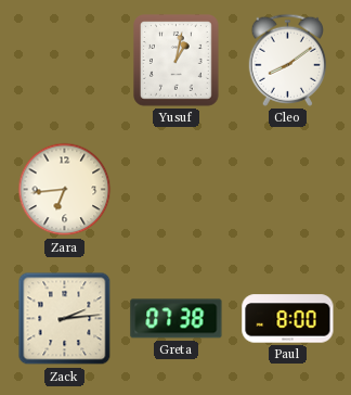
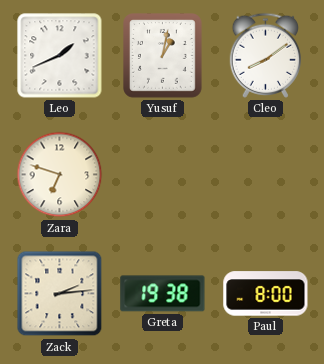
Leo: none -> 1:41 (60, 56)
Zara: 6:44 -> 6:48 (60, 175)
Greta: 07:38 -> 19:38 (163, 294)
